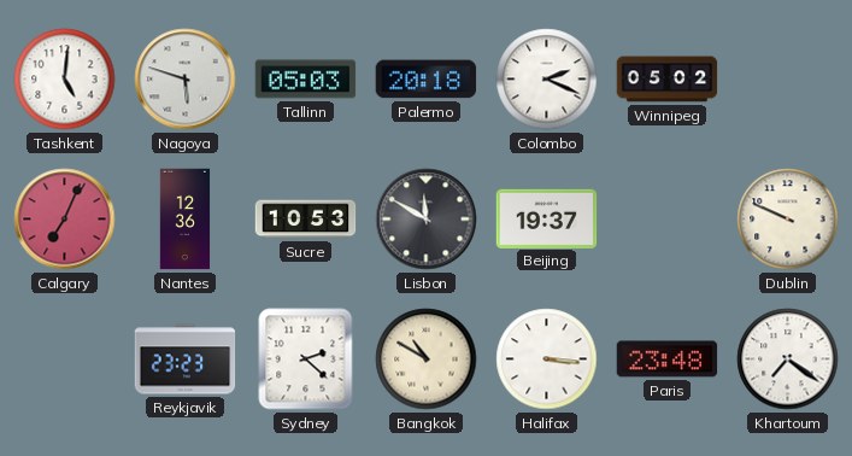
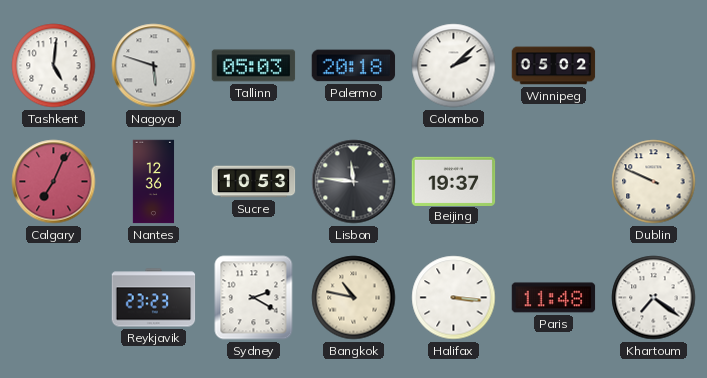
Colombo: 2:19 -> 2:08 (454, 66)
Lisbon: 11:50 -> 11:46 (354, 182)
Sydney: 2:22 -> 2:20 (254, 298)
Bangkok: 10:50 -> 10:47 (354, 298)
Paris: 23:48 -> 11:48 (554, 298)
